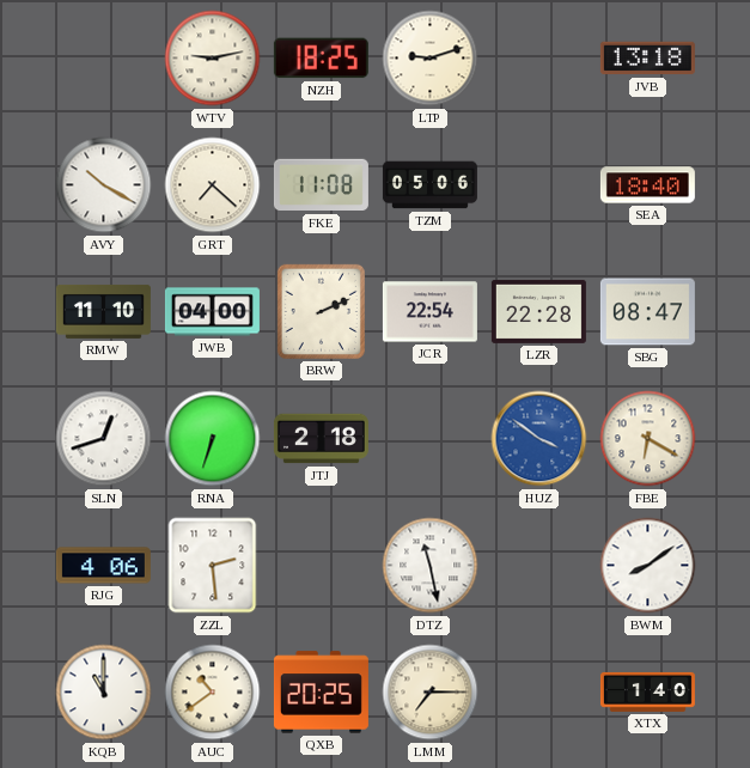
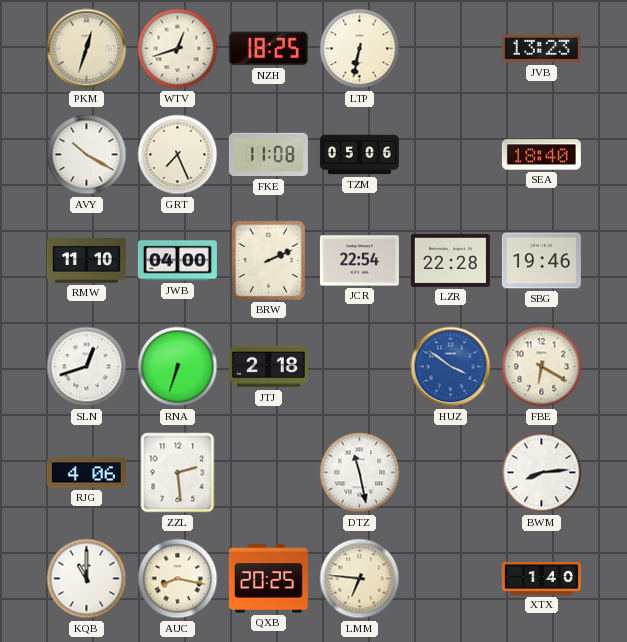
PKM: none -> 12:33 (87, 49)
WTV: 9:13 -> 12:42 (178, 49)
LTP: 9:12 -> 6:32 (360, 49)
JVB: 13:18 -> 13:23 (541, 49)
GRT: 7:22 -> 7:26 (178, 155)
SBG: 08:47 -> 19:46 (541, 261)
BWM: 8:09 -> 8:14 (542, 473)
AUC: 10:39 -> 8:17 (178, 579)
LMM: 7:15 -> 6:46 (360, 579)
